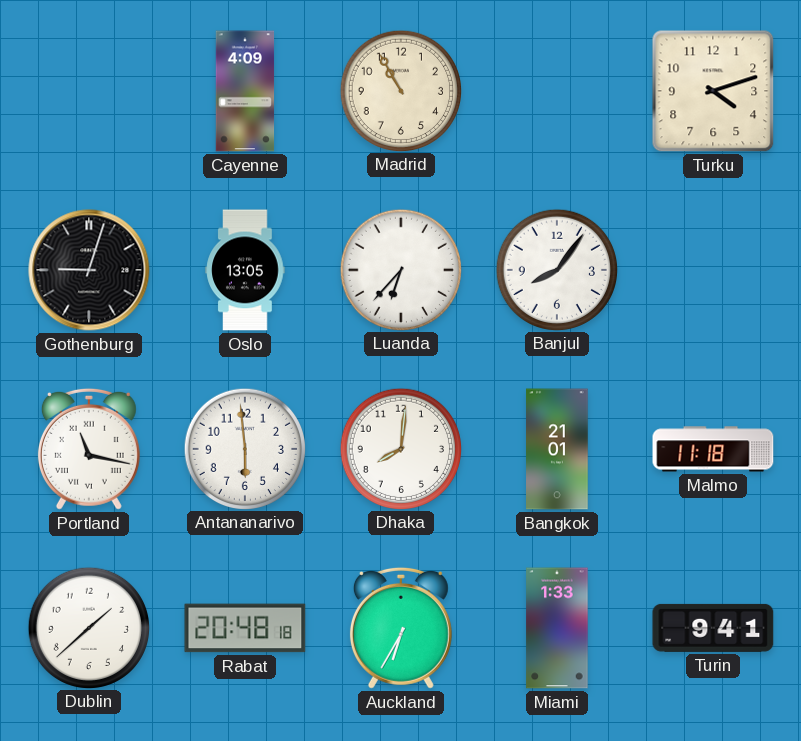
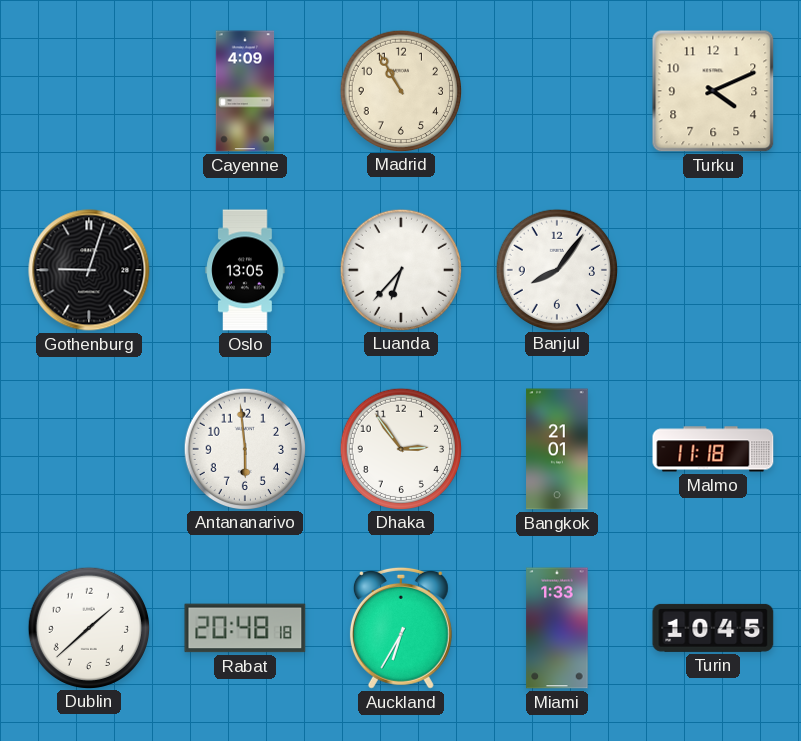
Turku: 4:12 -> 4:11 (713, 91)
Portland: 11:17 -> none (89, 449)
Dhaka: 8:01 -> 2:54 (400, 448)
Turin: 9:41 -> 10:45 (713, 628)
